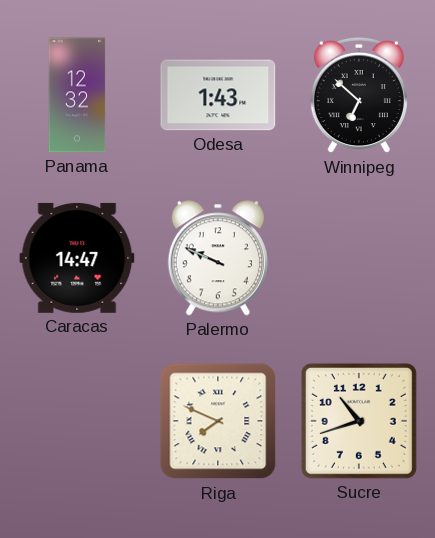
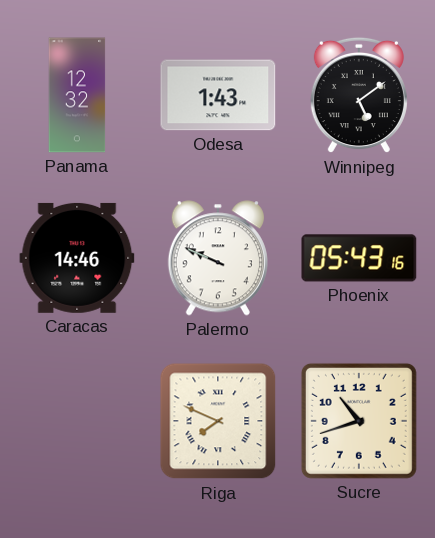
Winnipeg: 6:52 -> 5:09 (359, 95)
Caracas: 14:47 -> 14:46 (77, 258)
Phoenix: none -> 05:43 (359, 258)
